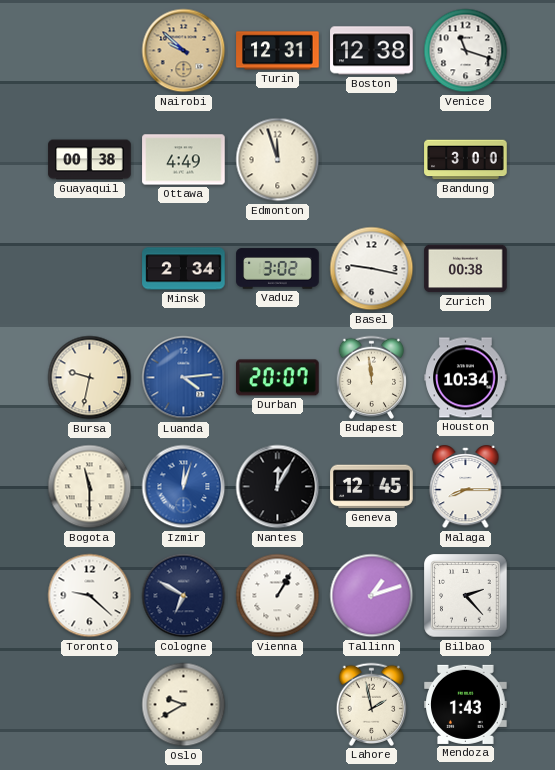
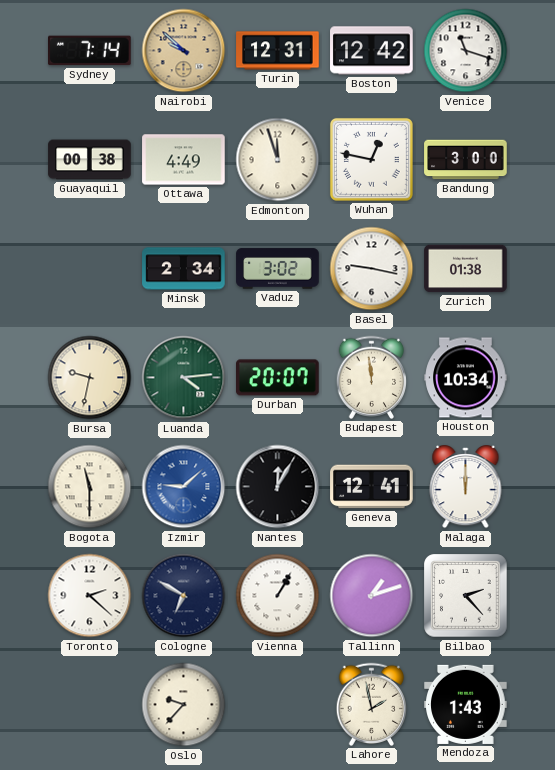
Sydney: none -> 7:14 (90, 51)
Boston: 12:38 -> 12:42 (372, 51)
Wuhan: none -> 12:47 (371, 159)
Zurich: 00:38 -> 01:38 (466, 269)
Luanda dial: blue -> green (184, 378)
Izmir: 12:03 -> 9:08 (184, 487)
Geneva: 12:45 -> 12:41 (372, 487)
Malaga: 8:15 -> 12:00 (466, 488)
Toronto: 9:22 -> 2:22 (90, 596)
Oslo: 9:40 -> 9:37 (184, 705)
